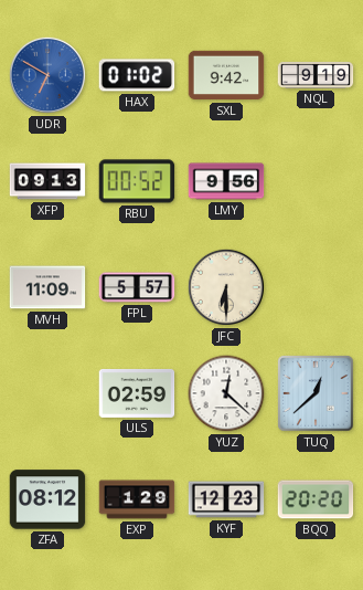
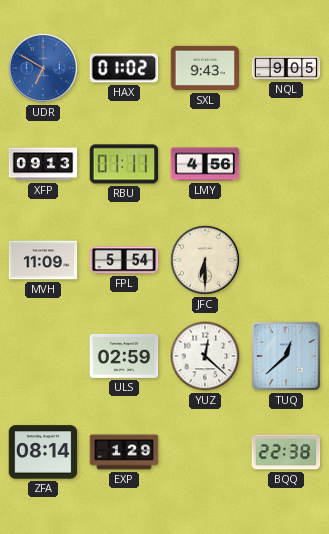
SXL: 9:42 -> 9:43 (205, 68)
NQL: 9:19 -> 9:05 (286, 68)
RBU: 00:52 -> 01:11 (124, 164)
LMY: 9:56 -> 4:56 (205, 164)
FPL: 5:57 -> 5:54 (124, 260)
ZFA: 08:12 -> 08:14 (43, 452)
KYF: 12:23 -> none (226, 499)
BQQ: 20:20 -> 22:38 (286, 452)
